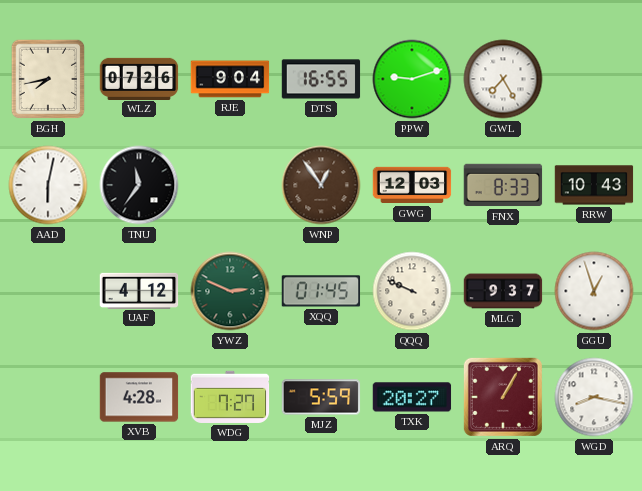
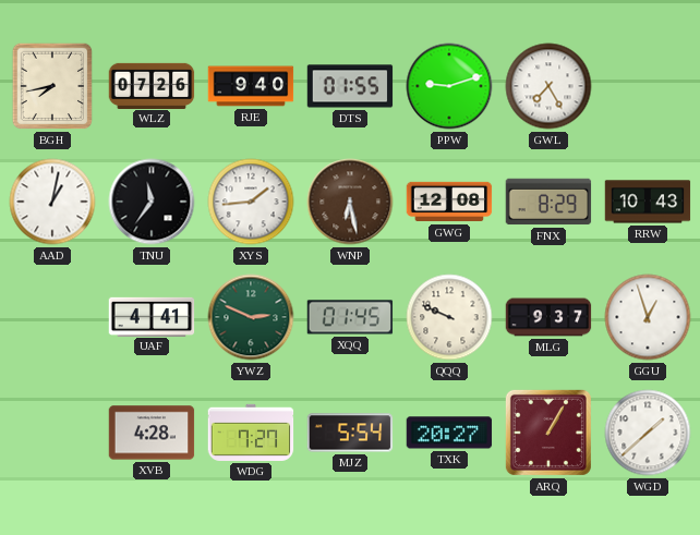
RJE: 9:04 -> 9:40 (251, 86)
DTS: 16:55 -> 01:55 (350, 86)
AAD: 6:02 -> 1:02 (52, 202)
XYS: none -> 1:44 (251, 202)
WNP: 12:54 -> 6:28 (350, 202)
GWG: 12:03 -> 12:08 (449, 202)
FNX: 8:33 -> 8:29 (548, 202)
UAF: 4:12 -> 4:41 (152, 316)
MJZ: 5:59 -> 5:54 (350, 433)
WGD: 8:17 -> 1:38 (648, 433)
